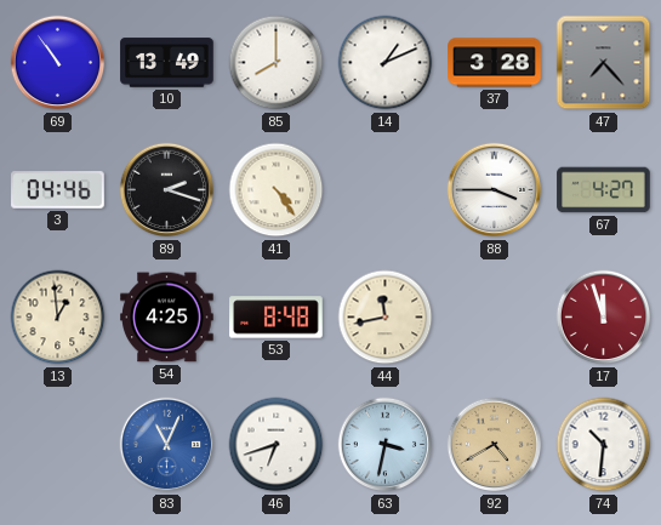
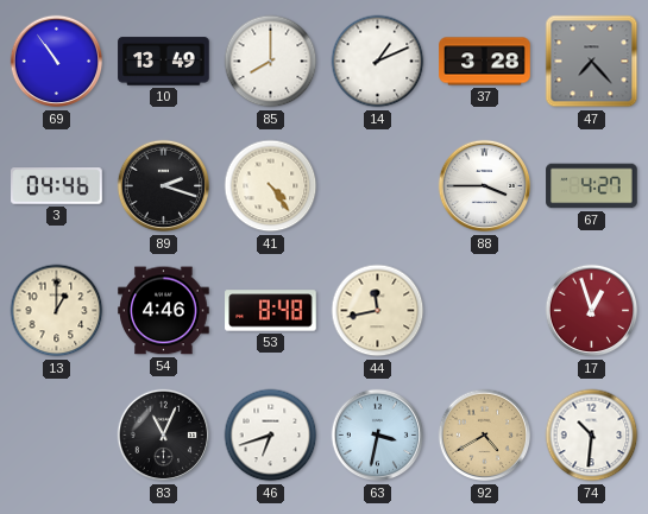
13: 12:59 -> 1:00 (57, 311)
54: 4:25 -> 4:46 (164, 311)
17: 11:57 -> 12:57 (592, 311)
83 dial: blue -> black (164, 436)
